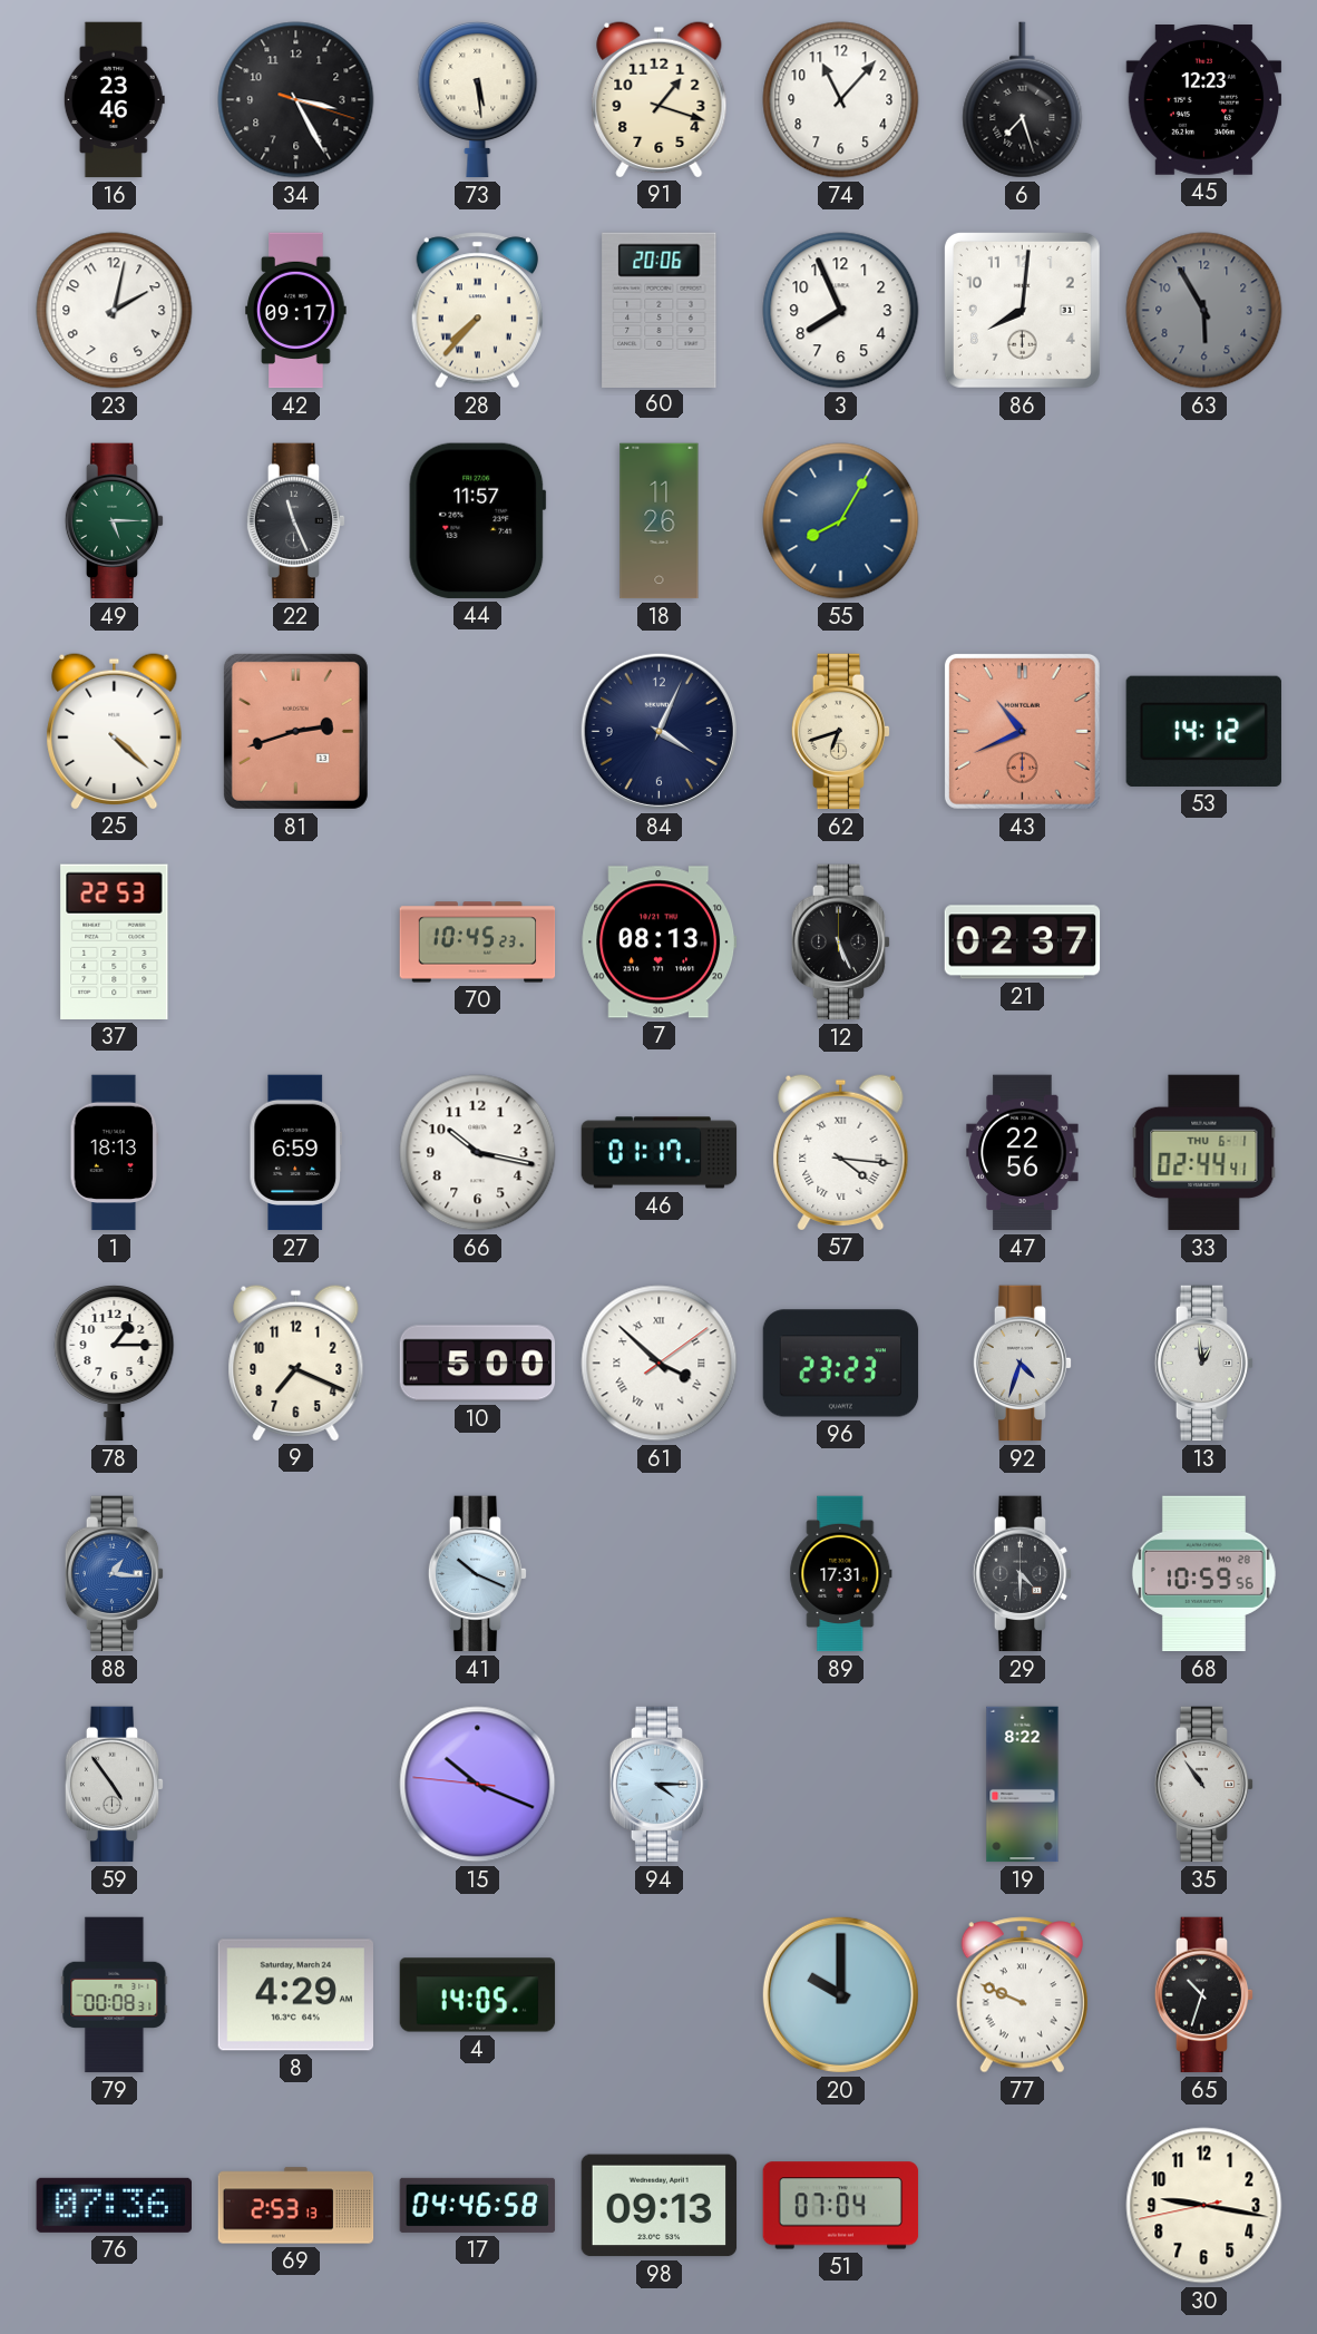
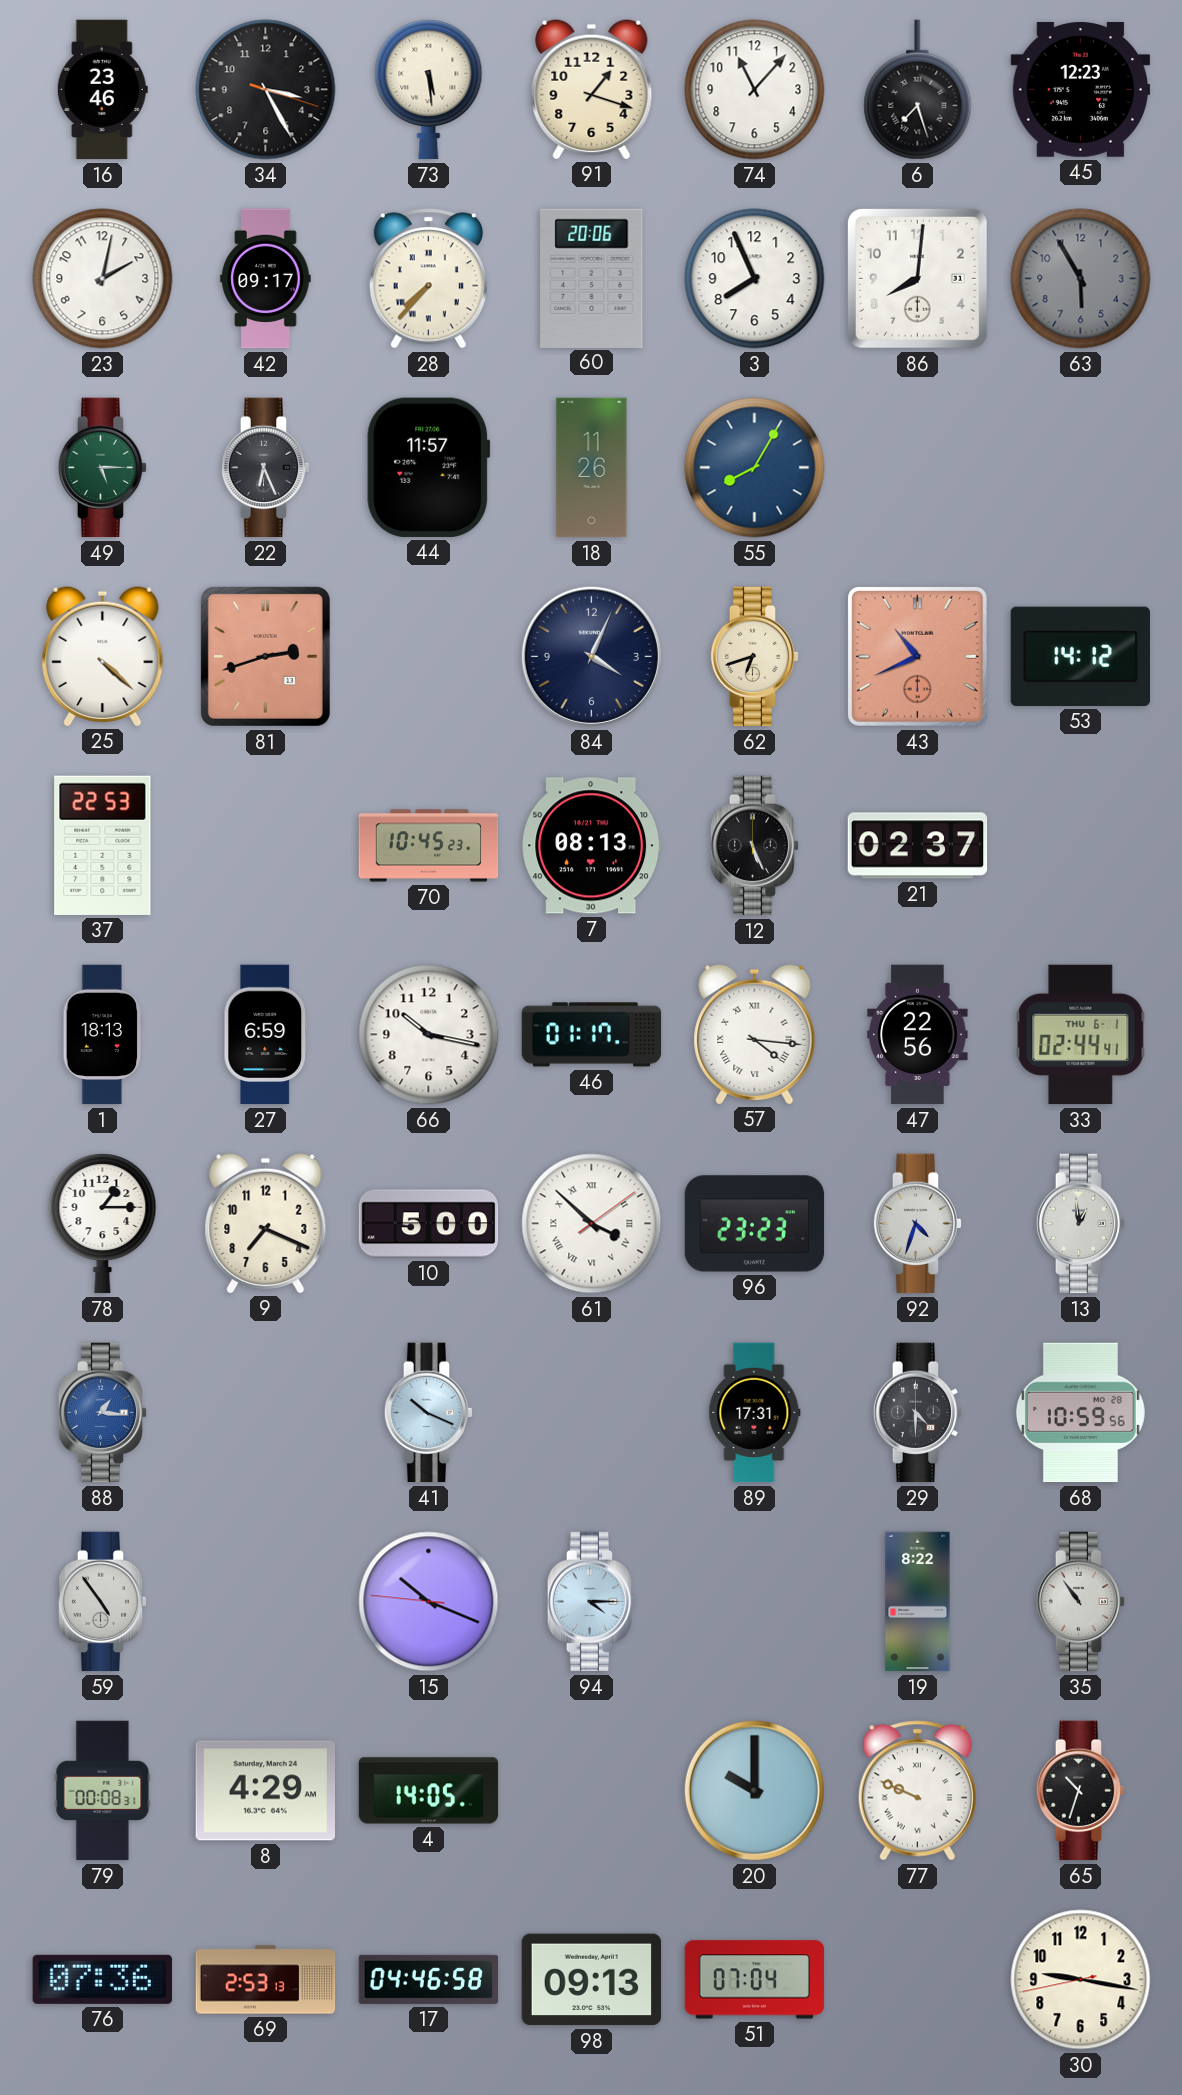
22: 11:26 -> 6:26 (266, 468)
